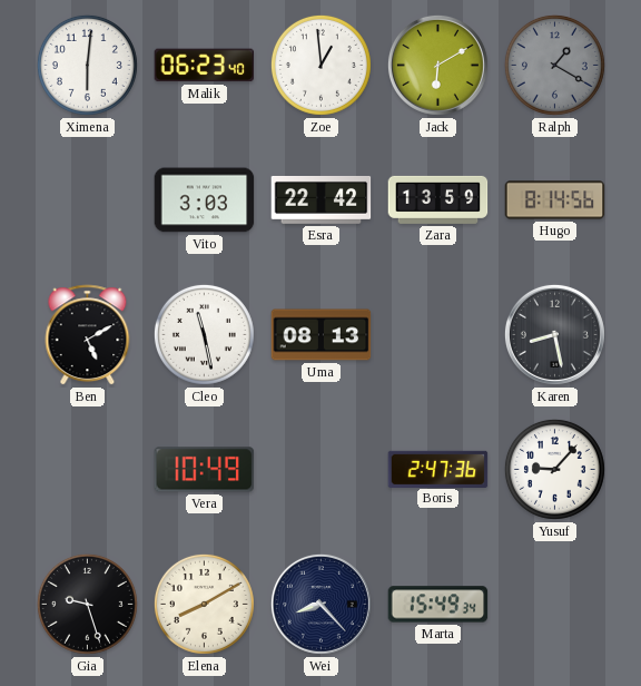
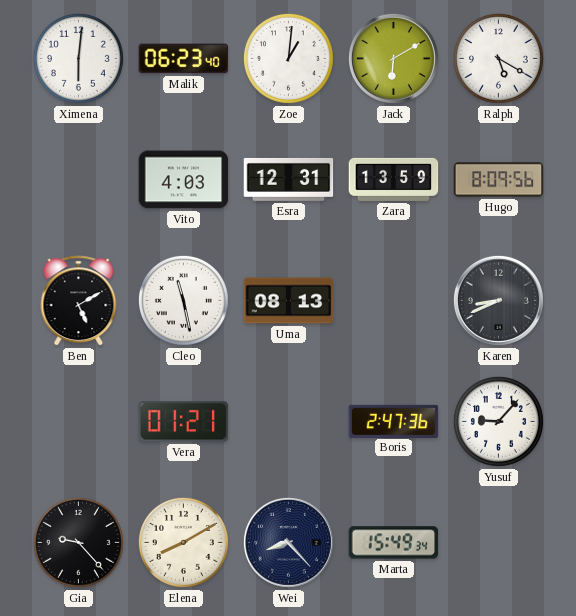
Zoe: 12:59 -> 1:01 (288, 58)
Ralph: 1:20 -> 5:20 (498, 58)
Ralph dial: grey -> white (498, 58)
Vito: 3:03 -> 4:03 (184, 180)
Esra: 22:42 -> 12:31 (289, 179)
Hugo: 8:14 -> 8:09 (499, 180)
Karen: 8:28 -> 8:41 (498, 300)
Vera: 10:49 -> 01:21 (184, 422)
Gia: 9:27 -> 9:23 (78, 542)
